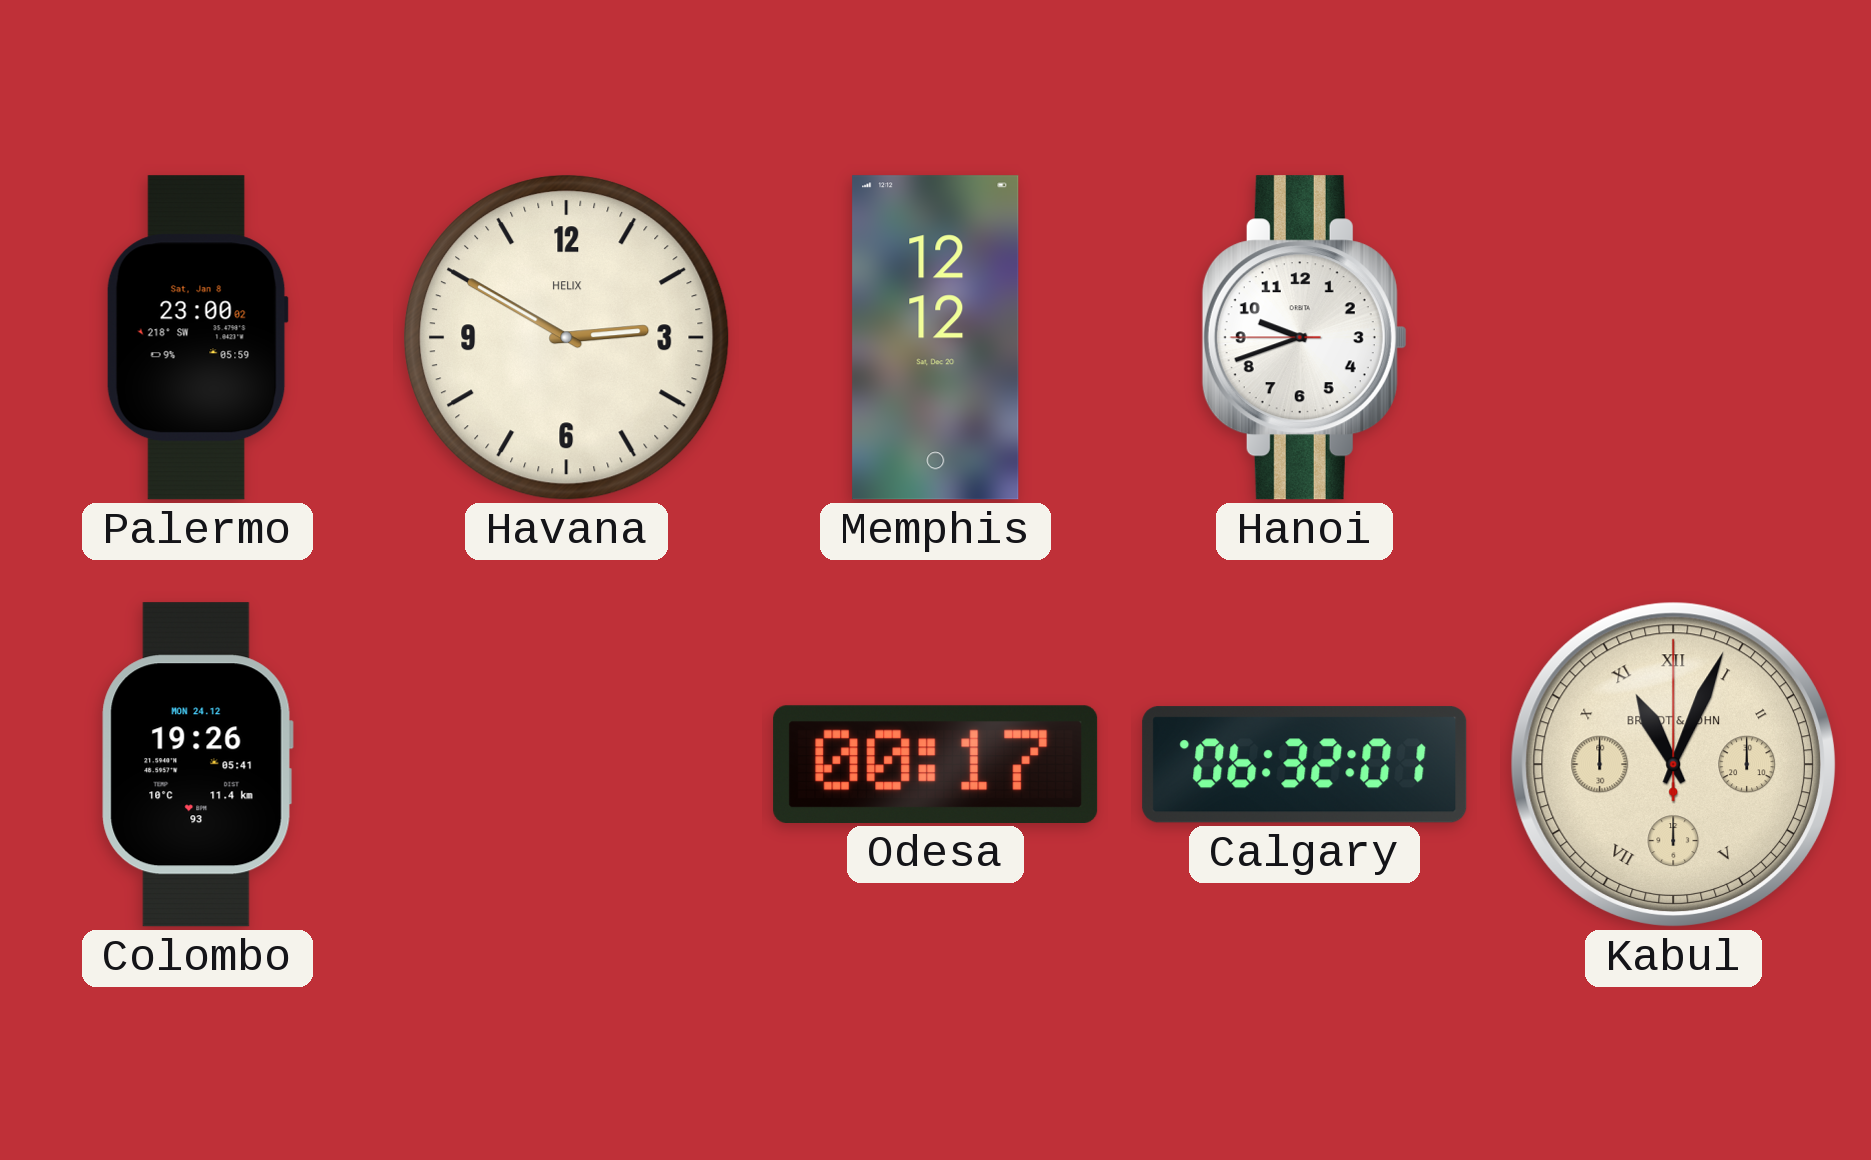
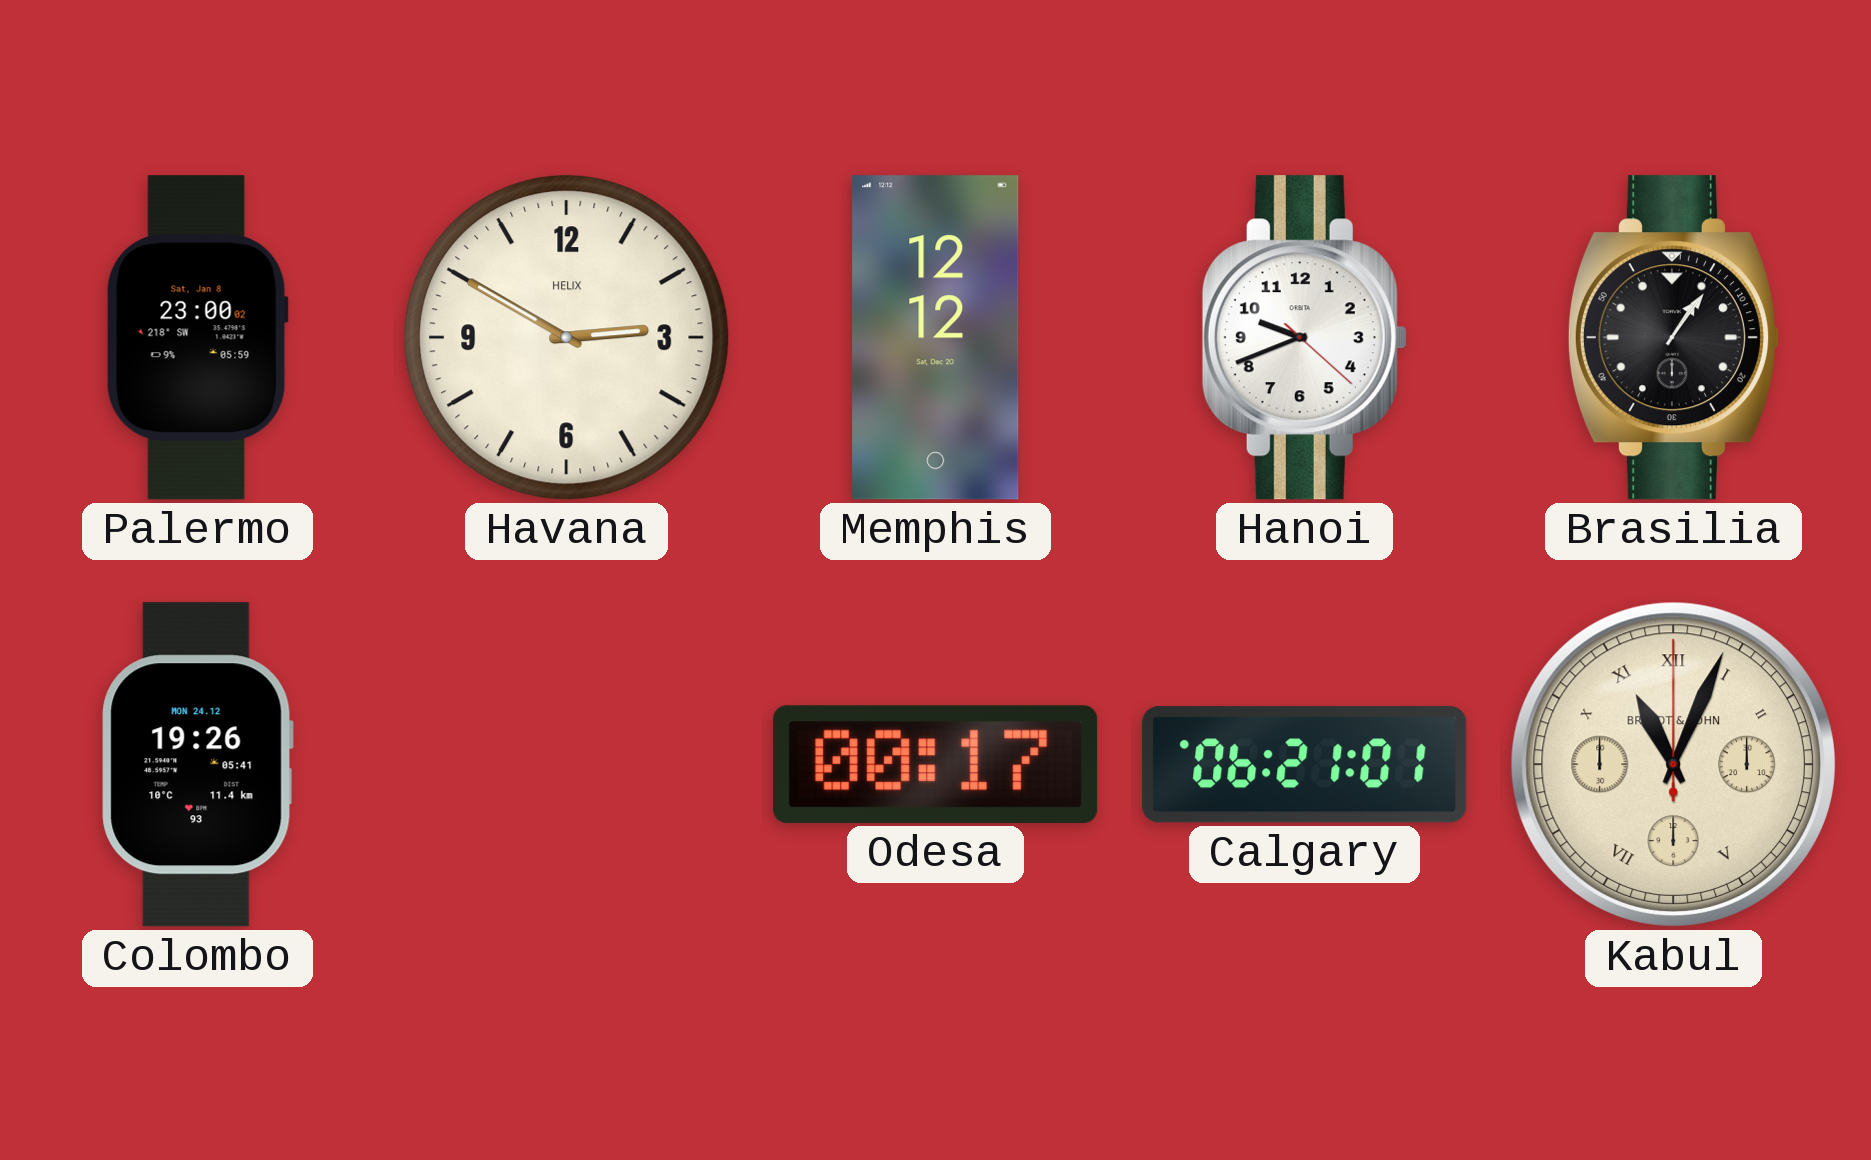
Hanoi: 9:41:45 -> 9:41:22 (1304, 338)
Brasilia: none -> 1:06 (1673, 338)
Calgary: 06:32 -> 06:21 (1305, 765)
